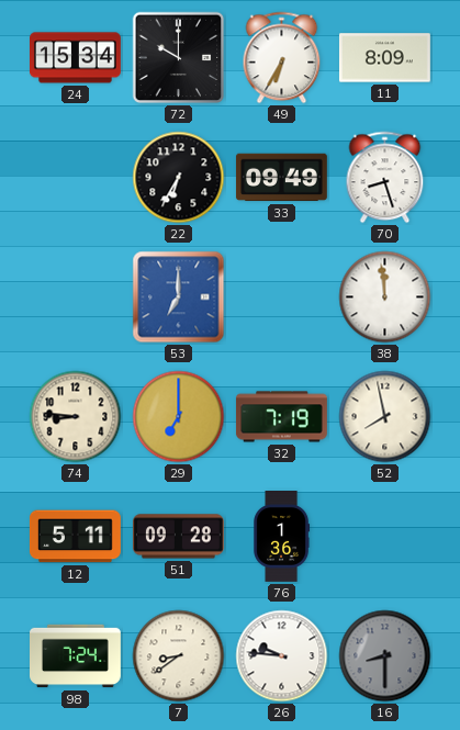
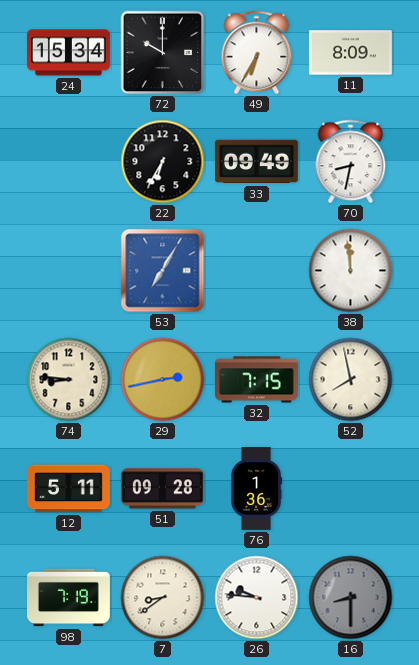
70: 8:27 -> 8:32 (351, 162)
53: 7:00 -> 7:05 (163, 271)
29: 7:00 -> 2:43 (163, 380)
32: 7:19 -> 7:15 (257, 380)
98: 7:24 -> 7:19 (69, 598)
